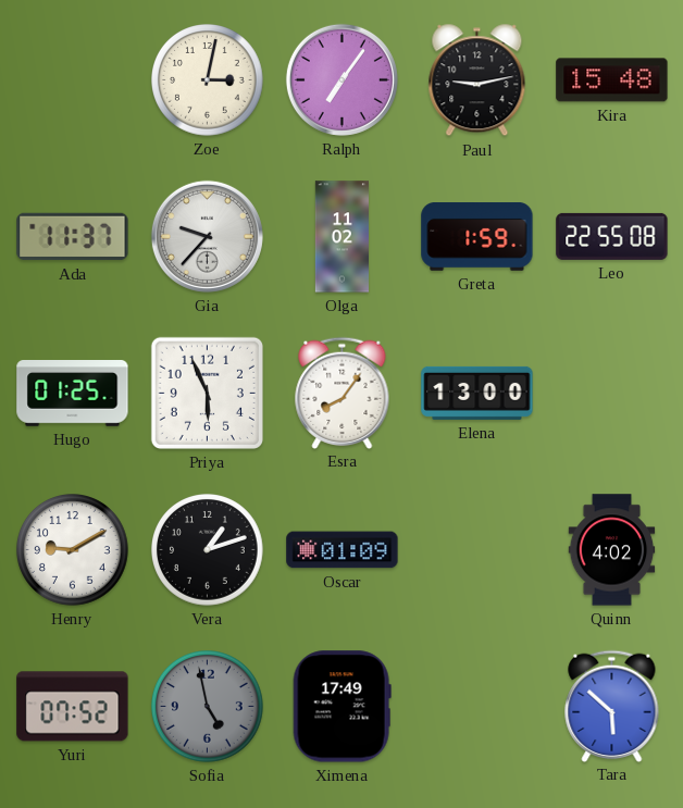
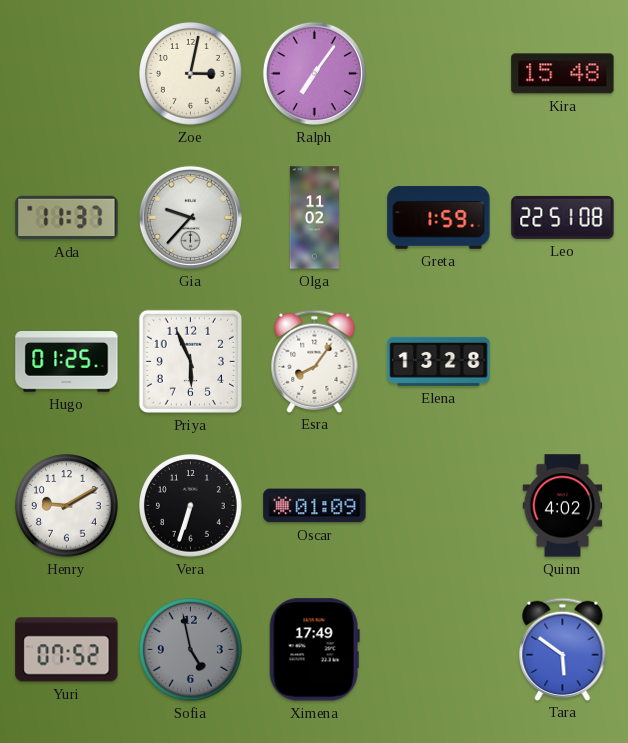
Paul: 9:13 -> none (477, 80)
Leo: 22:55 -> 22:51 (563, 217)
Elena: 13:00 -> 13:28 (439, 361)
Vera: 1:12 -> 6:33 (191, 506)
Tara: 5:52 -> 5:51 (563, 649)
